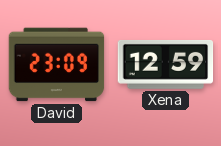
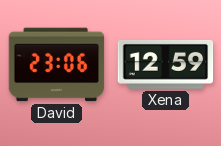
David: 23:09 -> 23:06 (57, 65)
